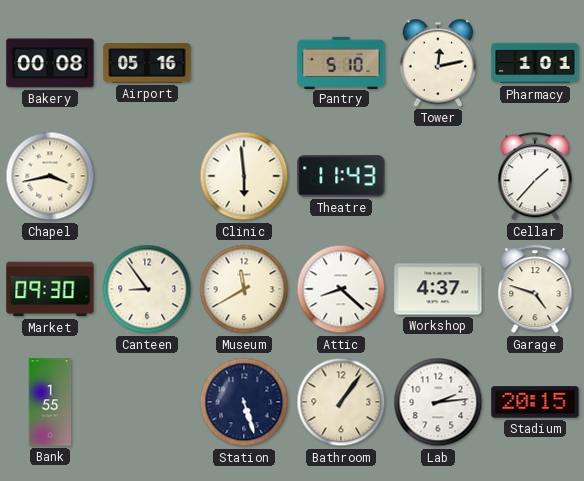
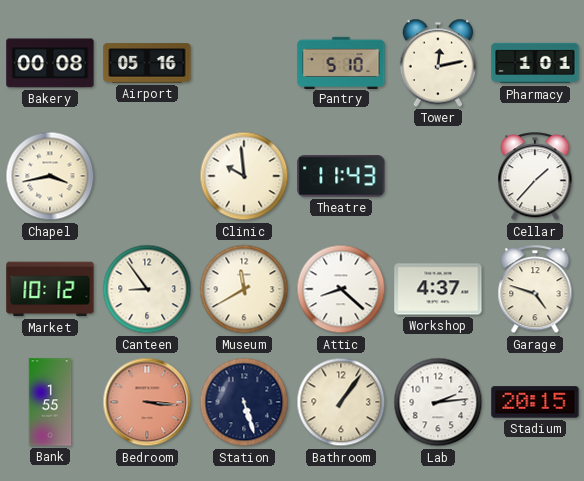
Clinic: 5:59 -> 9:59 (244, 176)
Market: 09:30 -> 10:12 (50, 289)
Bedroom: none -> 3:16 (147, 402)
